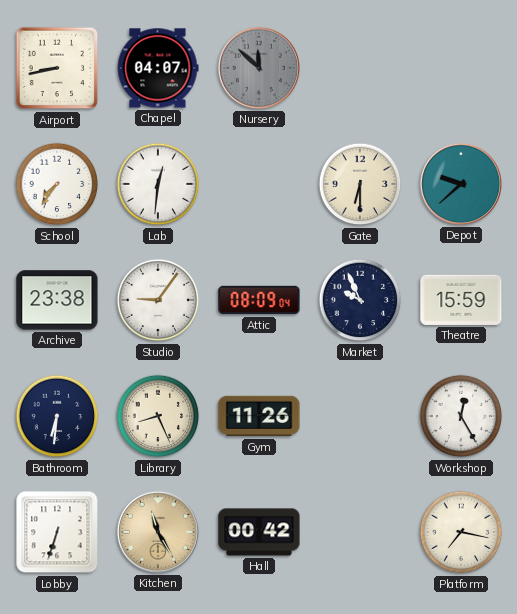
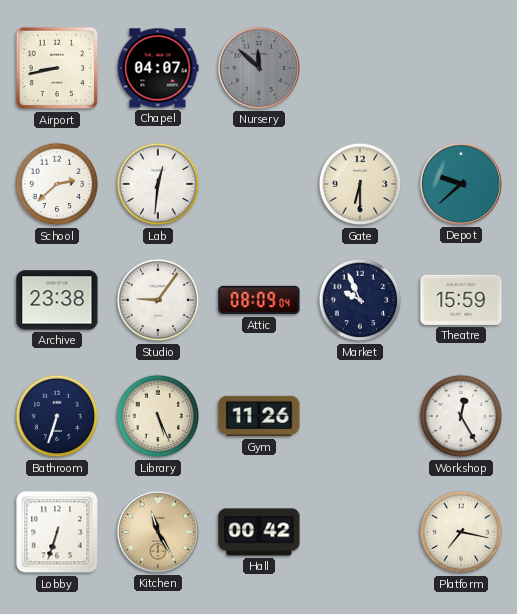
School: 7:36 -> 2:38 (57, 184)
Bathroom: 6:31 -> 6:33 (57, 416)
Library: 8:26 -> 5:26 (158, 416)
